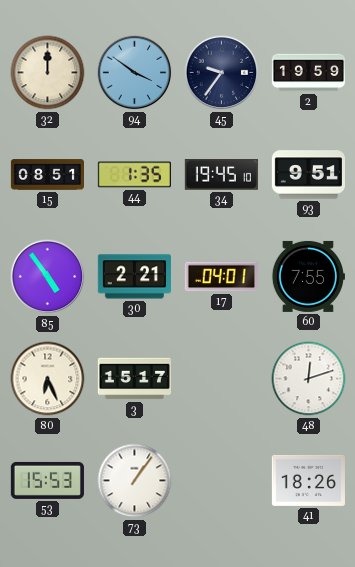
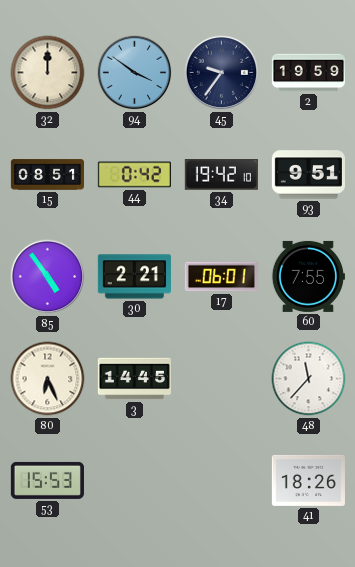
44: 1:35 -> 0:42 (134, 175)
34: 19:45 -> 19:42 (221, 175)
17: 04:01 -> 06:01 (221, 277)
3: 15:17 -> 14:45 (134, 379)
48: 12:12 -> 11:37 (309, 379)
73: 1:06 -> none (135, 481)
